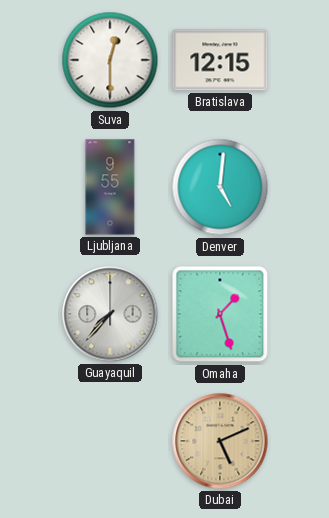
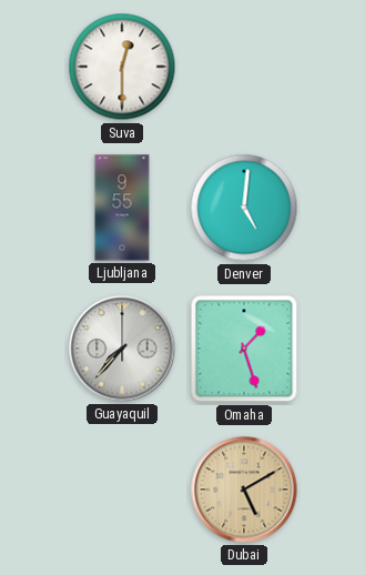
Bratislava: 12:15 -> none (220, 60)
Dubai: 5:11 -> 5:10 (244, 490)
